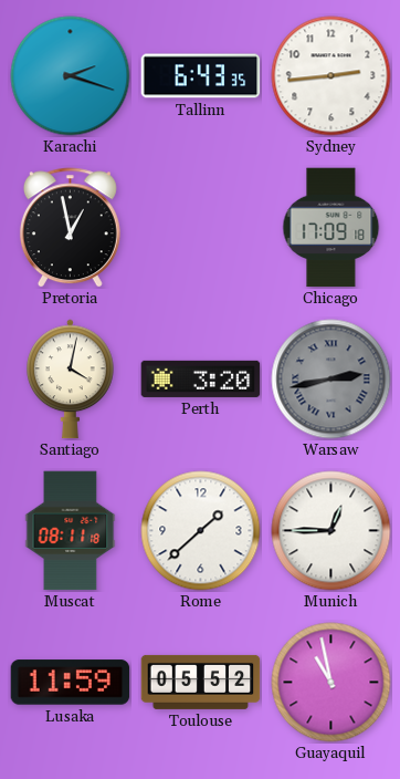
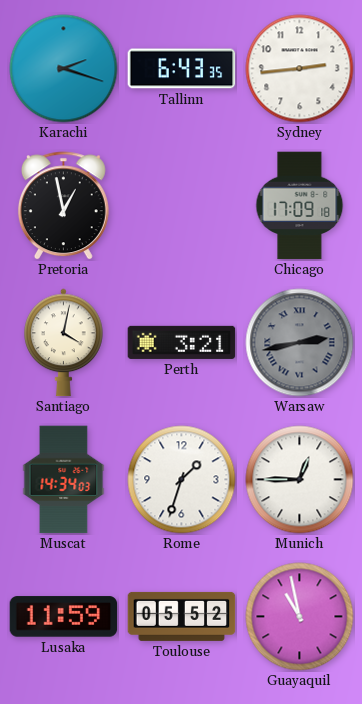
Perth: 3:20 -> 3:21 (182, 342)
Muscat: 08:11 -> 14:34 (64, 480)
Rome: 1:38 -> 1:33 (182, 480)
